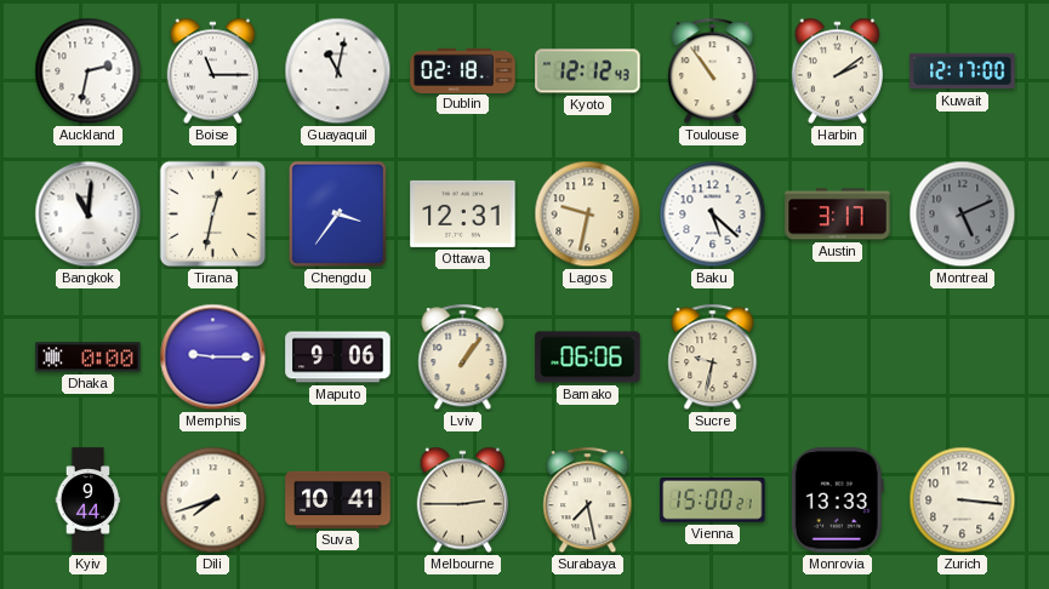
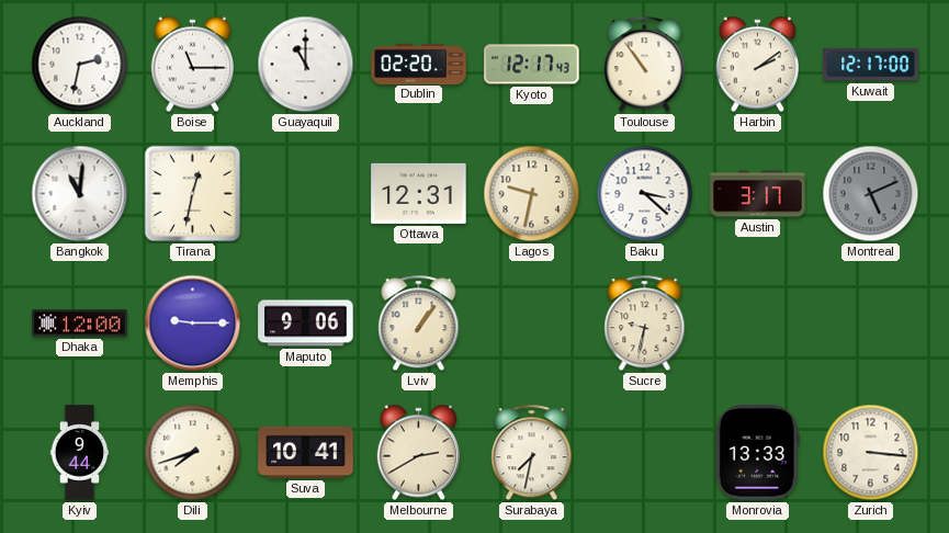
Guayaquil: 11:02 -> 11:00 (306, 65)
Dublin: 02:18 -> 02:20 (419, 64)
Kyoto: 12:12 -> 12:17 (532, 65)
Chengdu: 3:36 -> none (337, 213)
Baku: 5:22 -> 3:22 (645, 194)
Dhaka: 0:00 -> 12:00 (80, 324)
Bamako: 06:06 -> none (588, 358)
Melbourne: 2:45 -> 2:40 (418, 453)
Surabaya: 7:28 -> 7:32 (532, 453)
Vienna: 15:00 -> none (713, 501)
